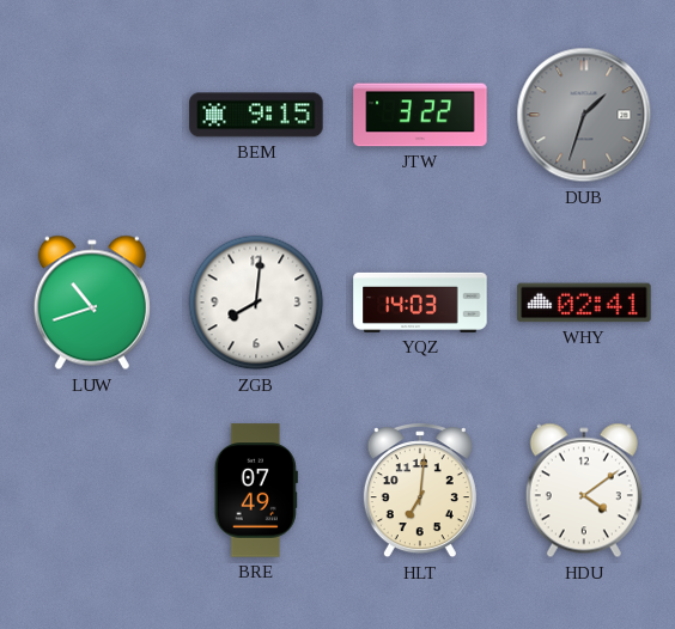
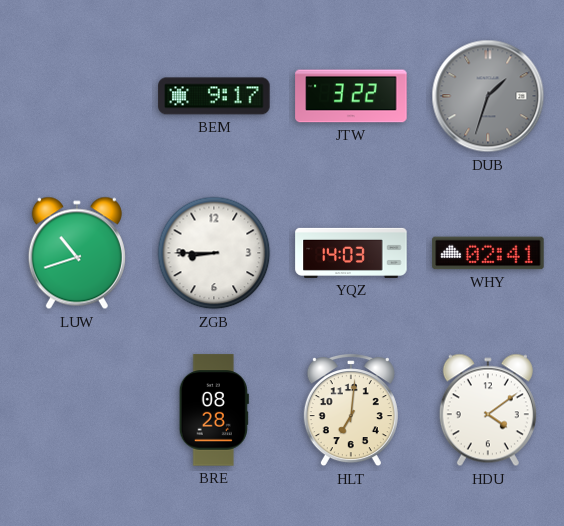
BEM: 9:15 -> 9:17 (214, 96)
ZGB: 8:01 -> 8:45 (214, 253)
BRE: 07:49 -> 08:28 (214, 410)
